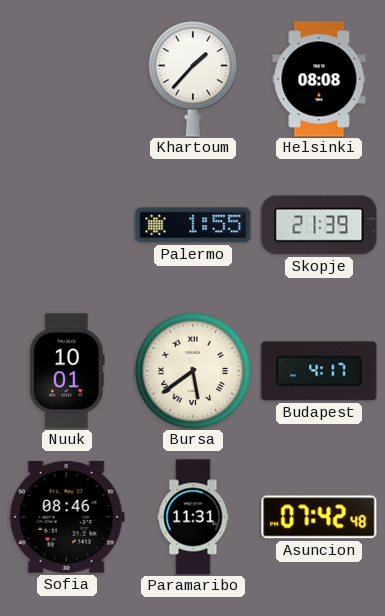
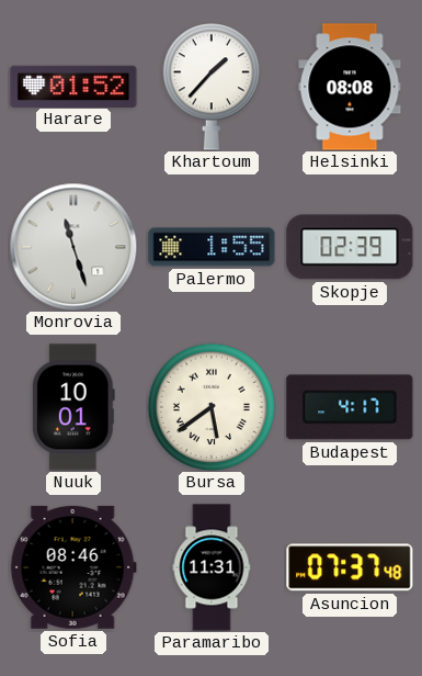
Harare: none -> 01:52 (73, 86)
Monrovia: none -> 11:27 (73, 247)
Skopje: 21:39 -> 02:39 (350, 247)
Asuncion: 07:42 -> 07:37 (350, 567)
